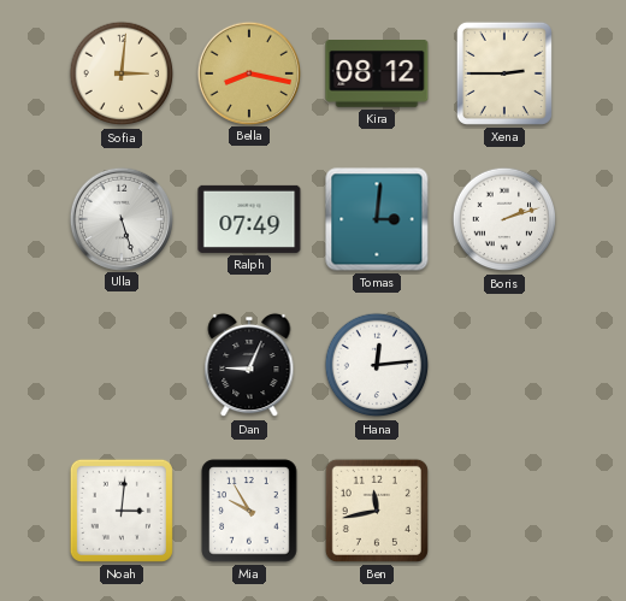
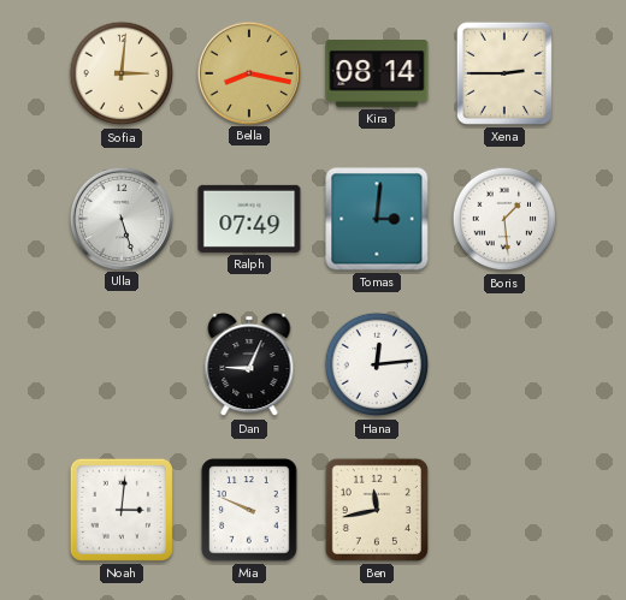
Kira: 08:12 -> 08:14 (377, 75)
Boris: 2:12 -> 1:29 (504, 219)
Mia: 9:55 -> 9:49 (249, 510)
